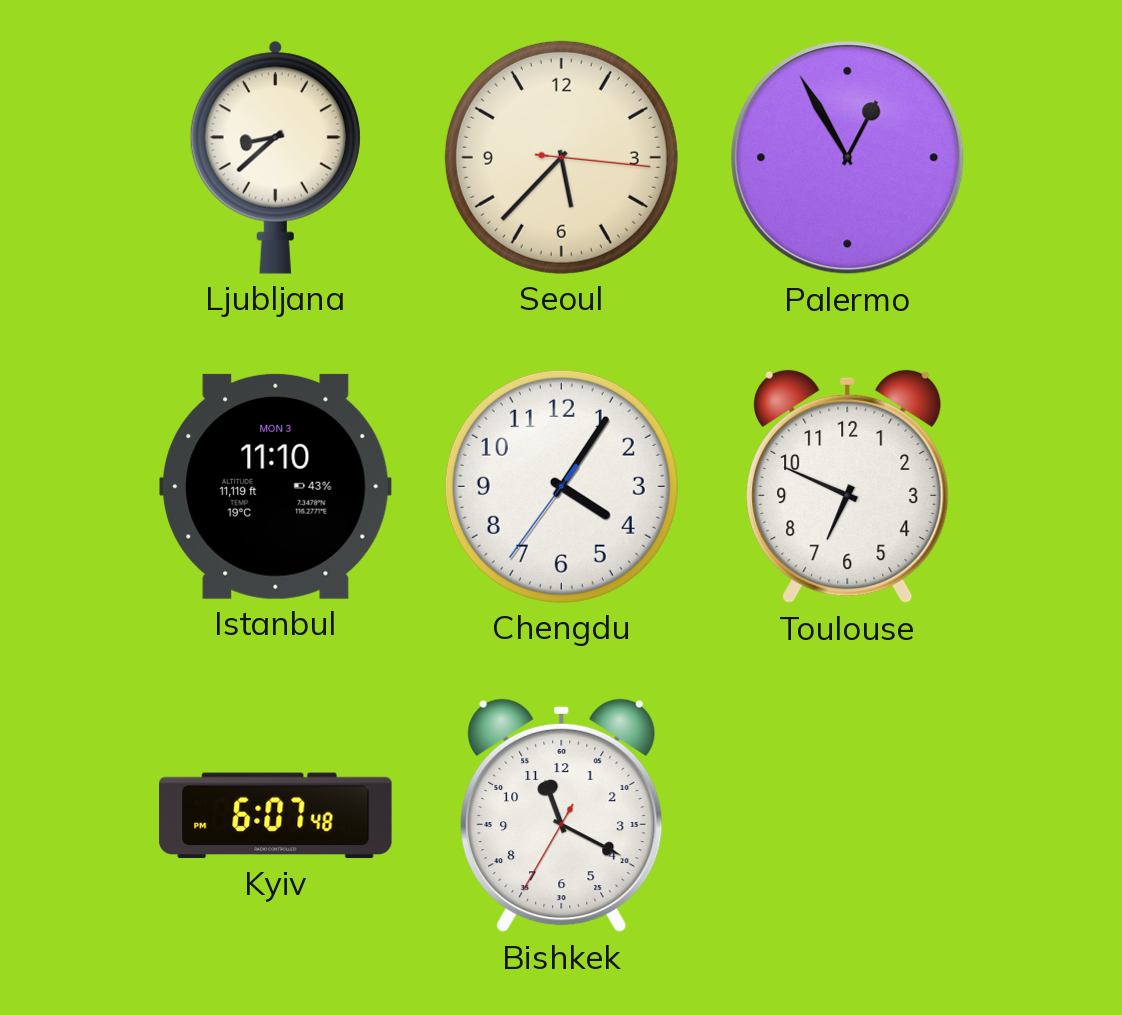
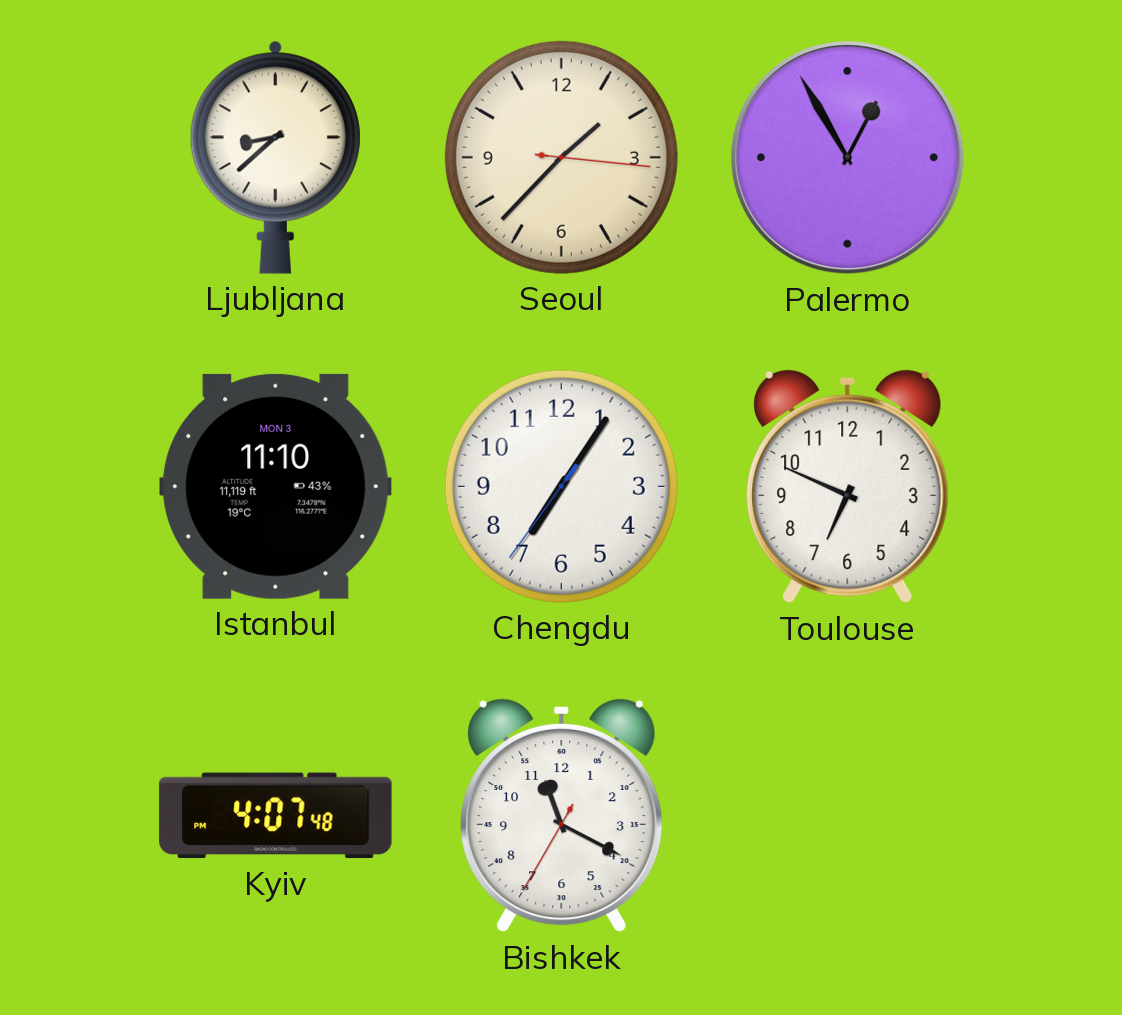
Seoul: 5:37 -> 1:37 (561, 157)
Chengdu: 4:05 -> 7:05 (561, 486)
Kyiv: 6:07 -> 4:07 (276, 816)
